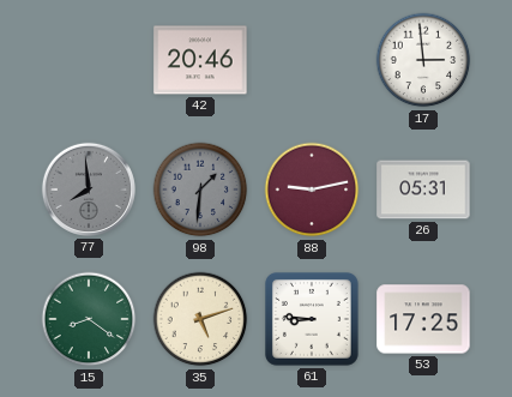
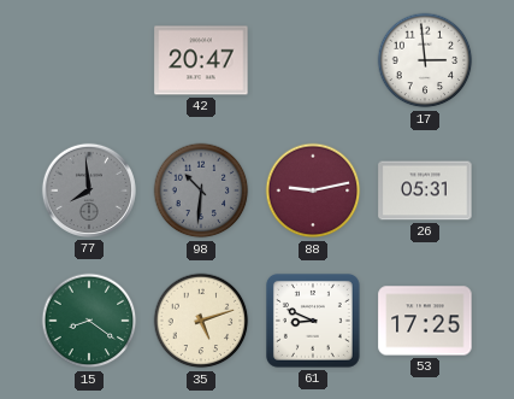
42: 20:46 -> 20:47 (201, 60)
98: 1:31 -> 10:31 (201, 190)
61: 8:46 -> 8:49 (313, 321)
